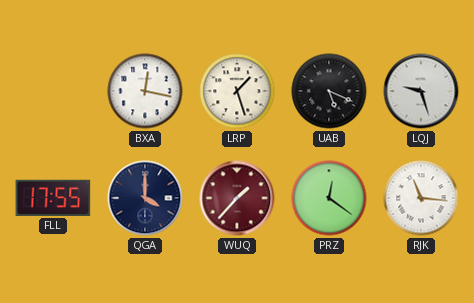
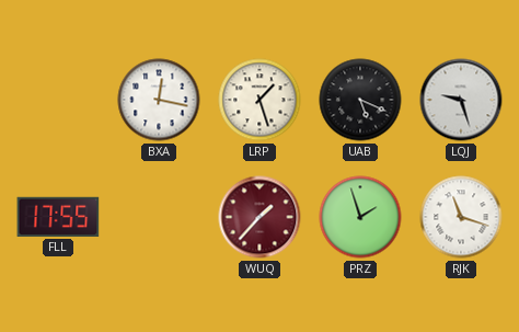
QGA: 4:00 -> none (145, 198)
PRZ: 12:21 -> 1:57 (360, 217)
RJK: 11:16 -> 11:18 (461, 217)
